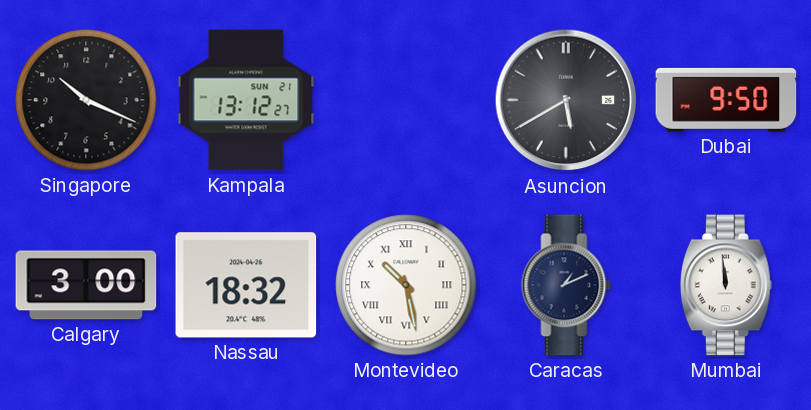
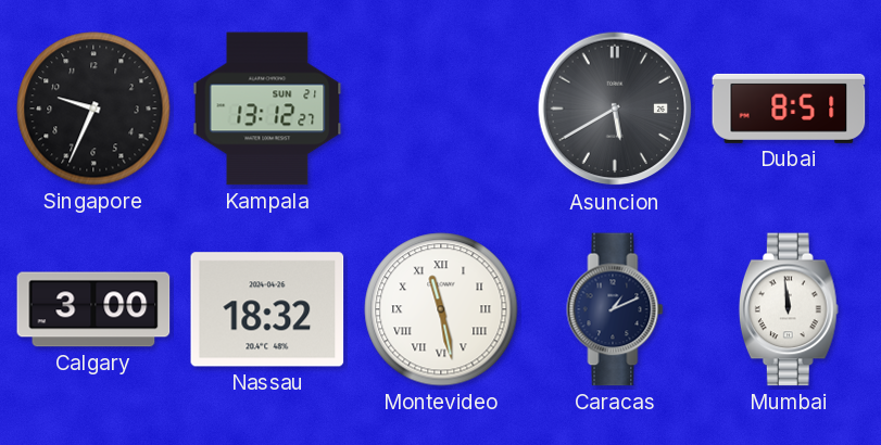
Singapore: 10:19 -> 9:34 (93, 109)
Dubai: 9:50 -> 8:51 (789, 109)
Montevideo: 10:28 -> 11:28 (441, 309)
